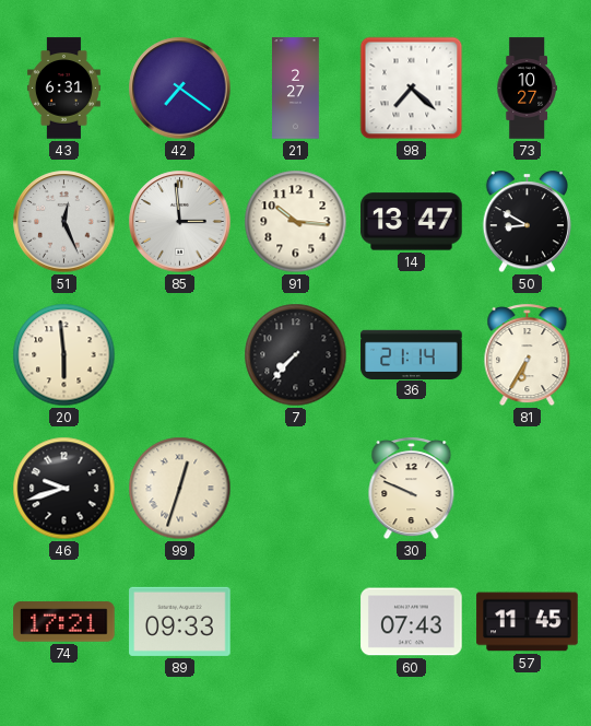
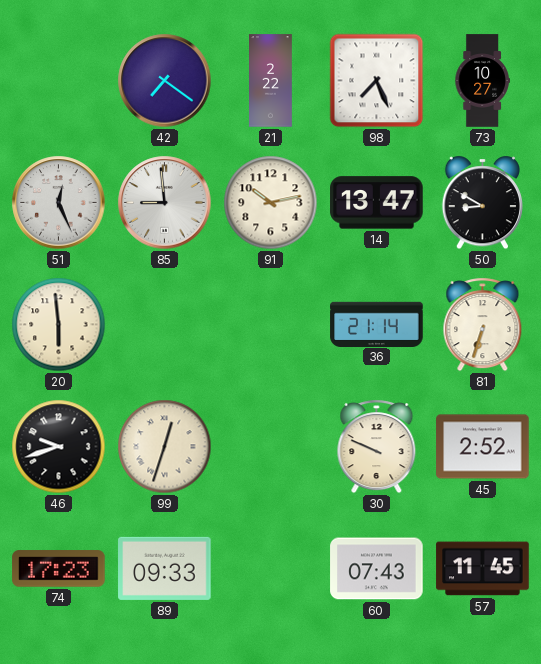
43: 6:31 -> none (63, 89)
21: 2:27 -> 2:22 (271, 81)
98: 7:22 -> 7:26 (377, 81)
85: 2:59 -> 8:59 (165, 203)
91: 10:16 -> 10:13 (271, 203)
7: 7:37 -> none (296, 355)
81: 6:35 -> 6:33 (483, 325)
45: none -> 2:52 (483, 447)
74: 17:21 -> 17:23 (59, 569)
